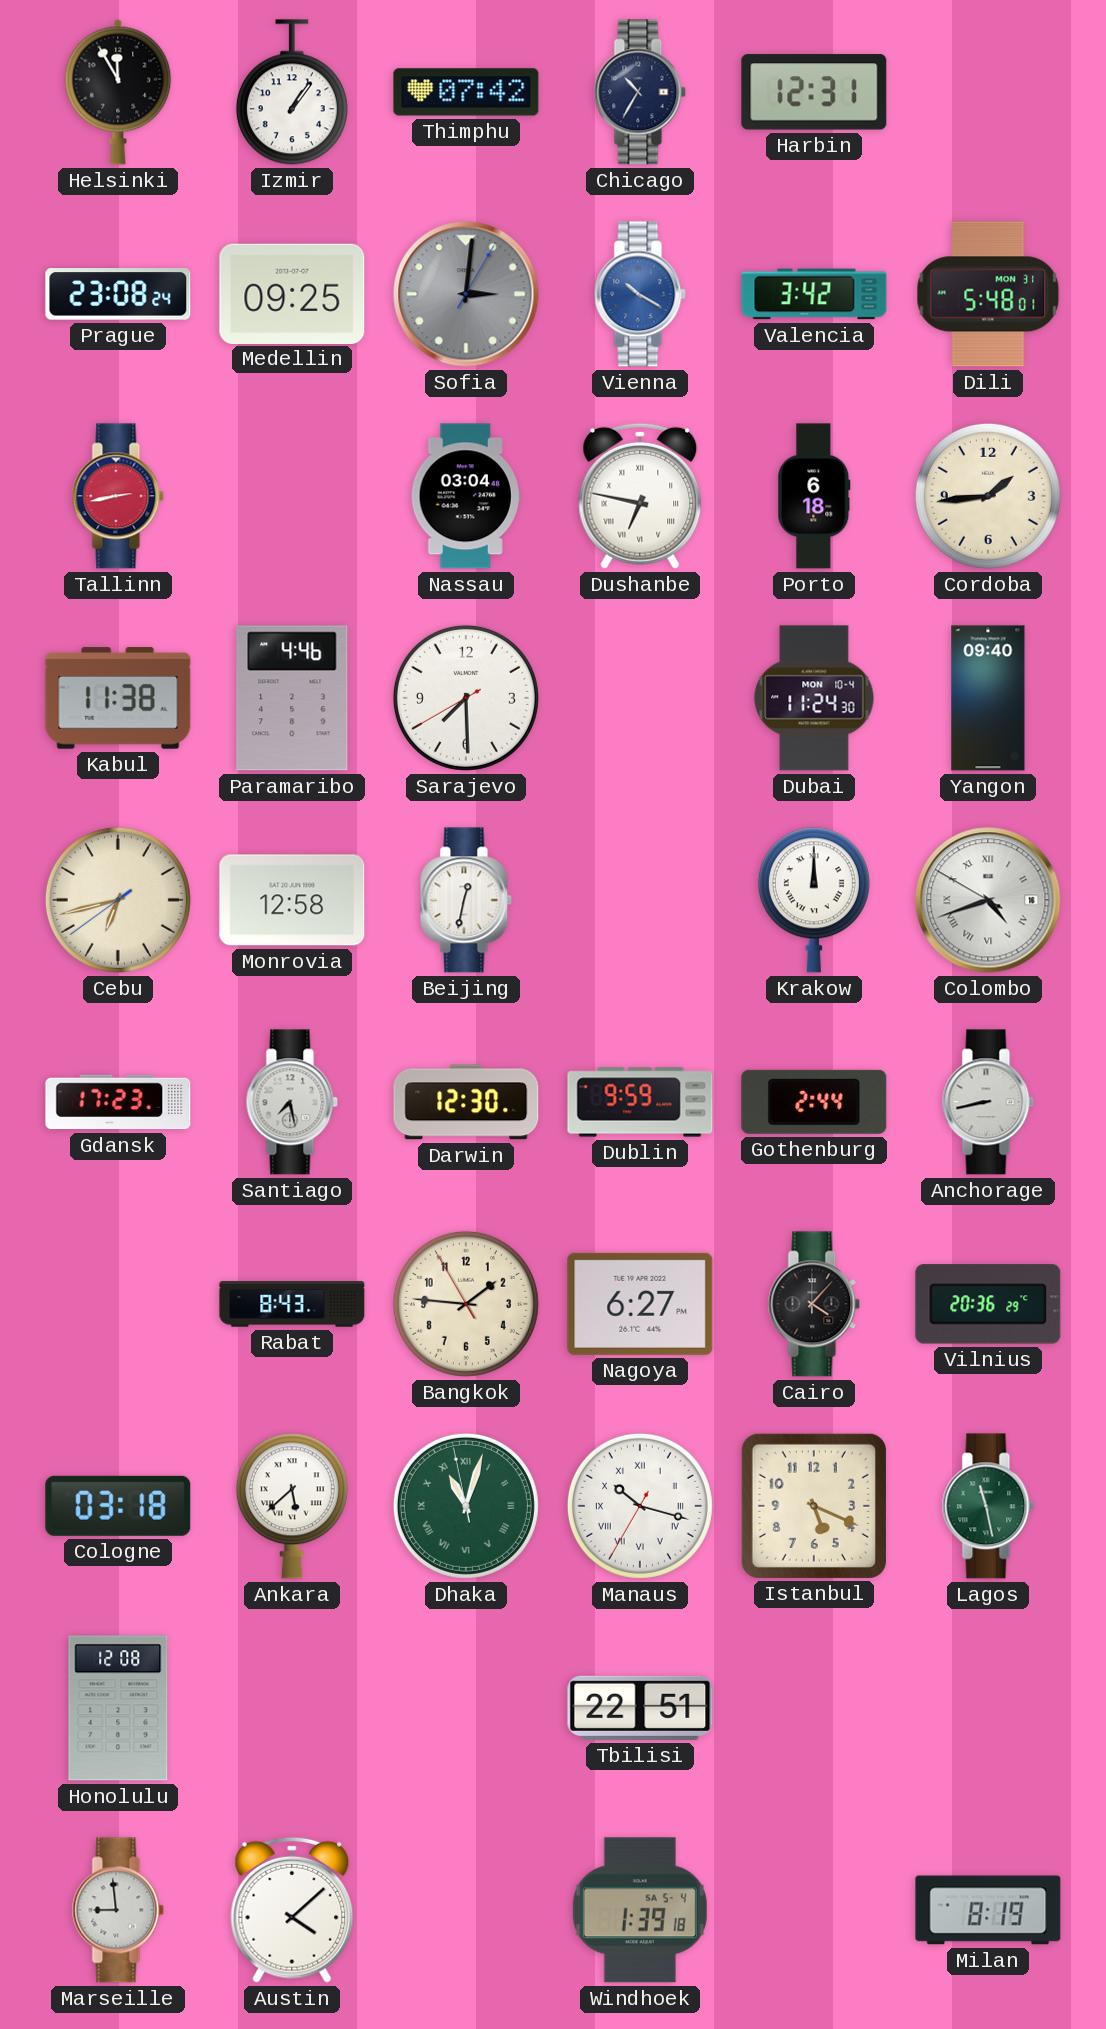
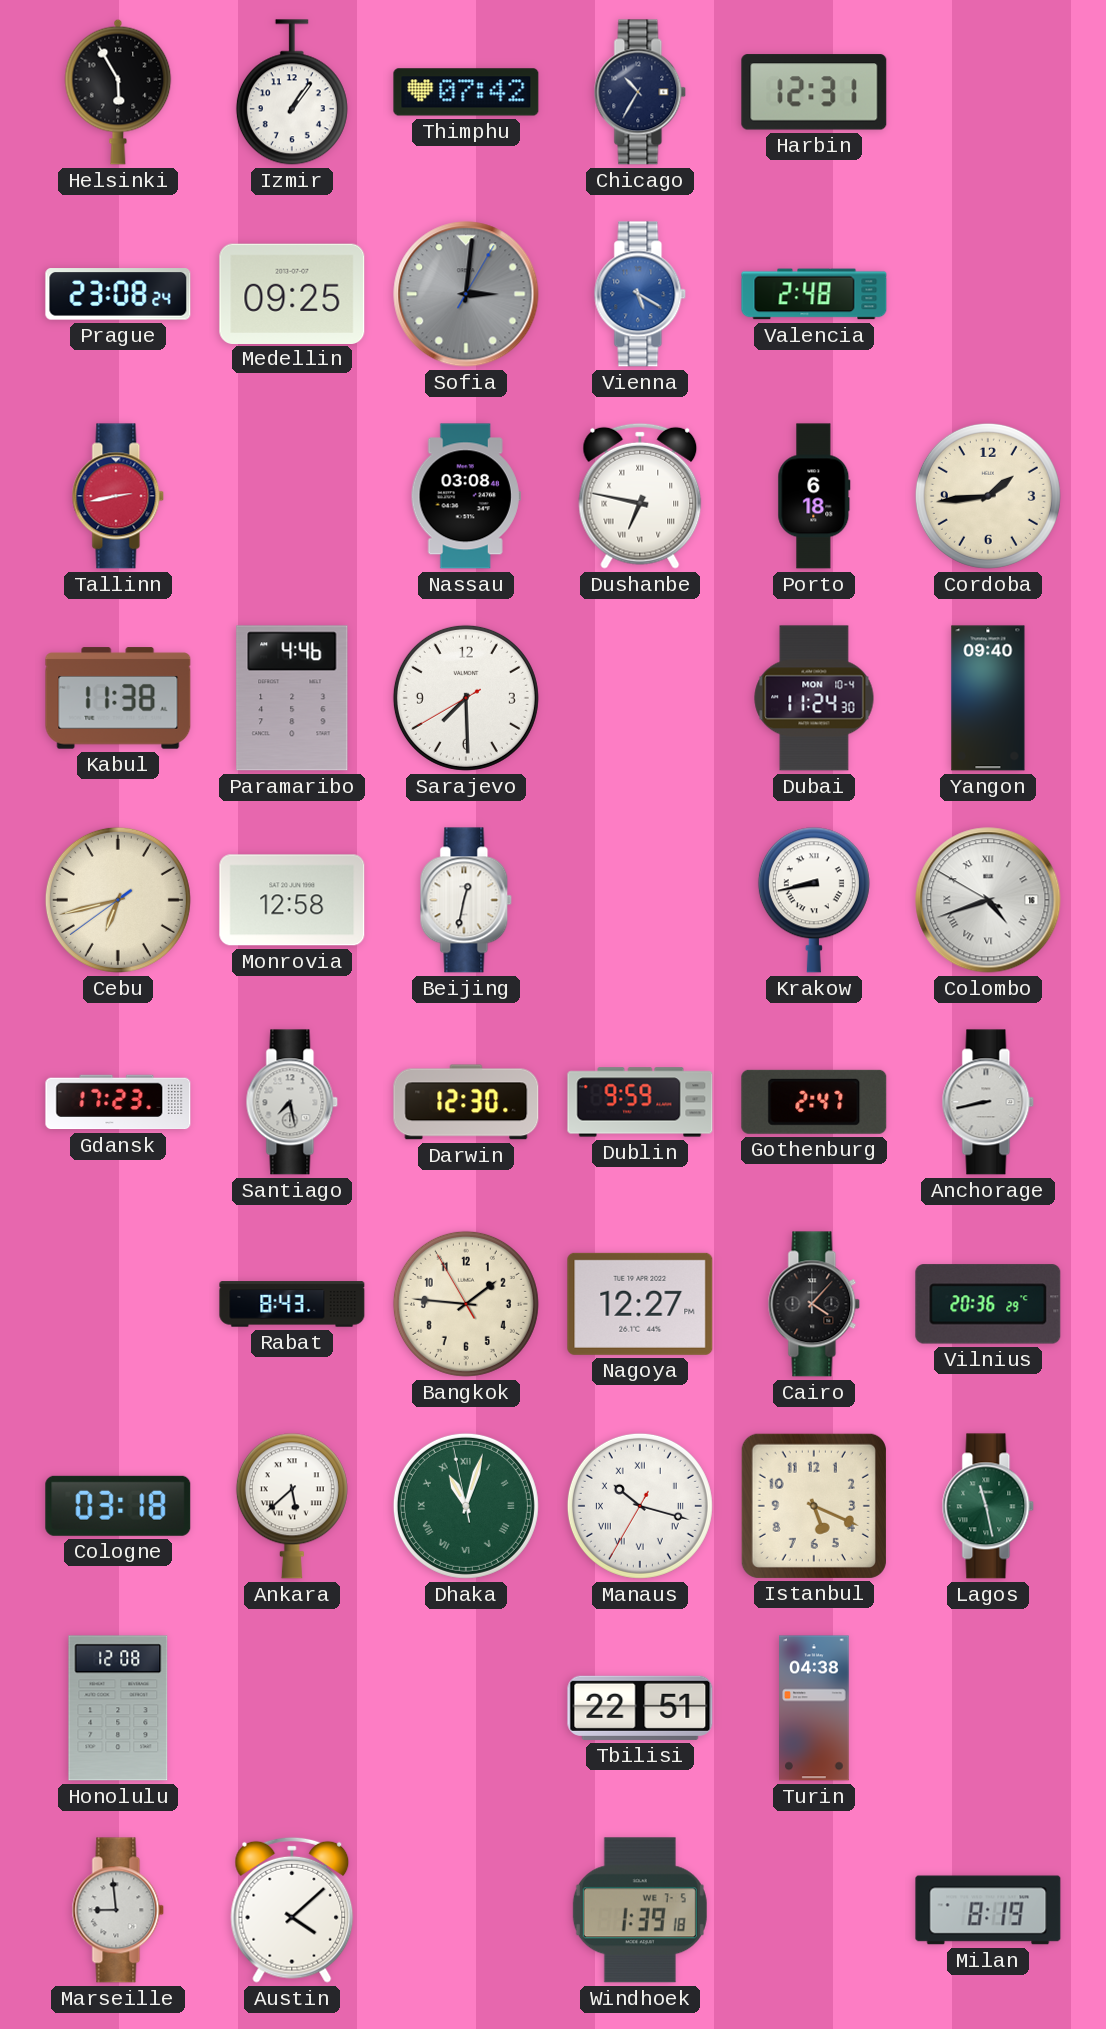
Helsinki: 11:55 -> 5:55 (118, 92)
Vienna: 10:20 -> 5:20 (640, 294)
Valencia: 3:42 -> 2:48 (814, 294)
Dili: 5:48 -> none (988, 294)
Nassau: 03:04 -> 03:08 (466, 496)
Krakow: 12:00 -> 8:43 (814, 900)
Gothenburg: 2:44 -> 2:47 (814, 1102)
Nagoya: 6:27 -> 12:27 (640, 1304)
Turin: none -> 04:38 (814, 1708)
Windhoek date: SA 5-4 -> WE 7-5 (640, 1910)
